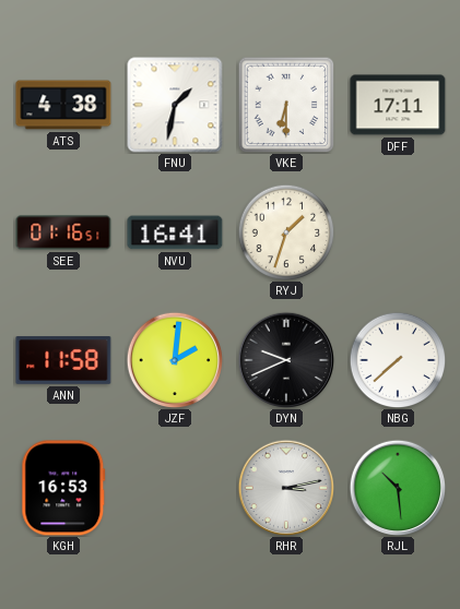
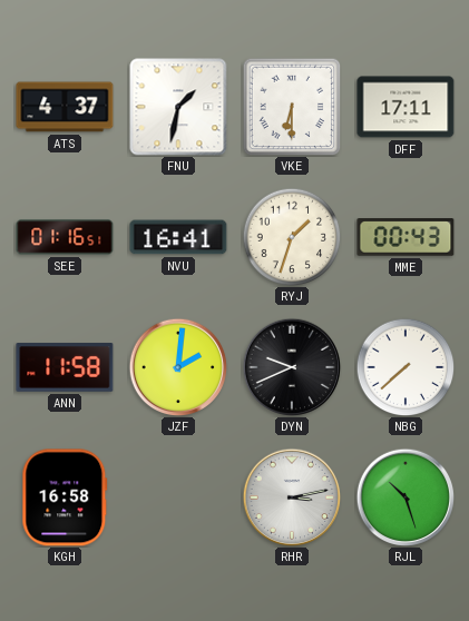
ATS: 4:38 -> 4:37 (65, 107)
MME: none -> 00:43 (406, 237)
KGH: 16:53 -> 16:58 (65, 497)
RJL: 10:29 -> 10:27 (406, 497)
